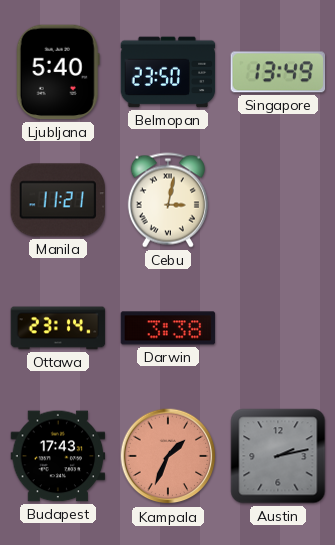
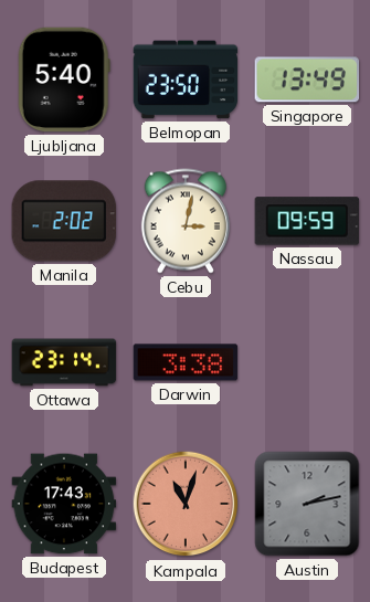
Manila: 11:21 -> 2:02 (64, 221)
Nassau: none -> 09:59 (307, 221)
Kampala: 1:34 -> 11:03 (186, 504)
